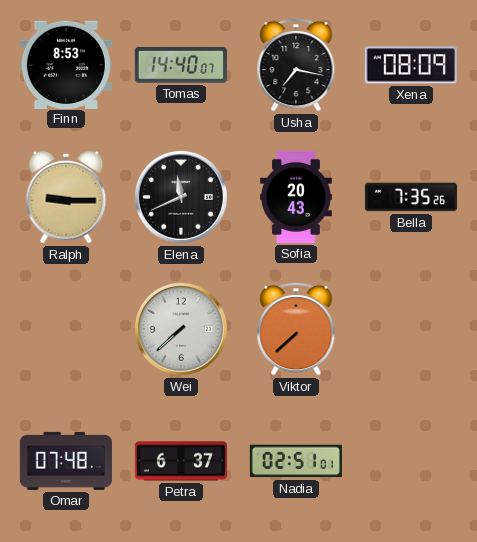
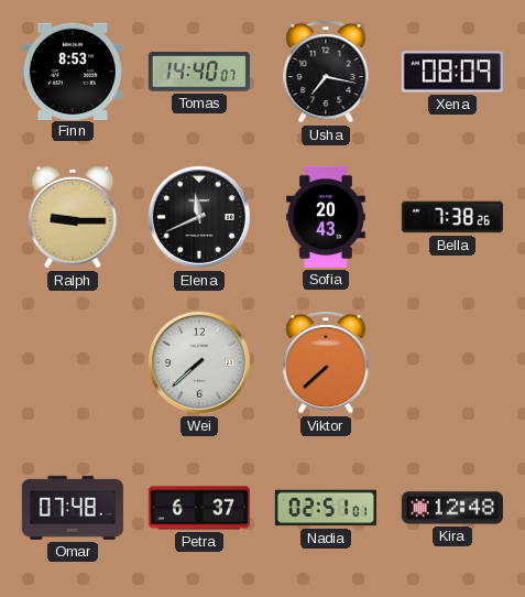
Bella: 7:35 -> 7:38 (452, 217)
Kira: none -> 12:48 (452, 508)
